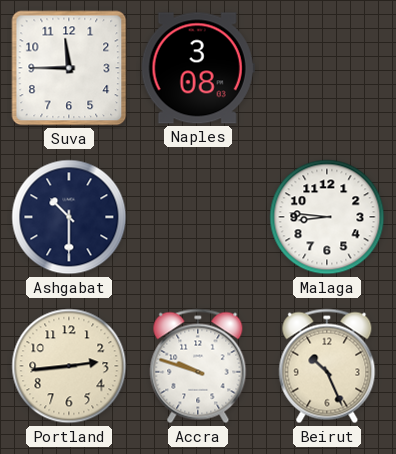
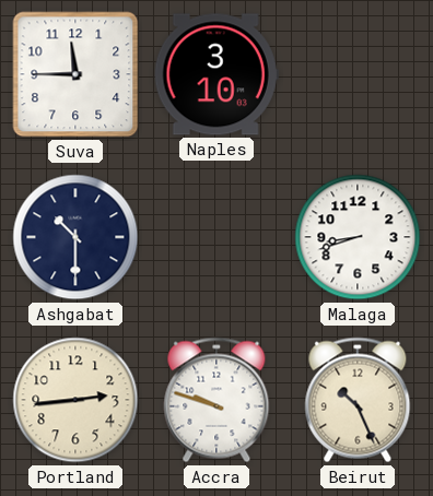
Naples: 3:08 -> 3:10 (216, 74)
Malaga: 8:46 -> 8:42 (358, 237)
